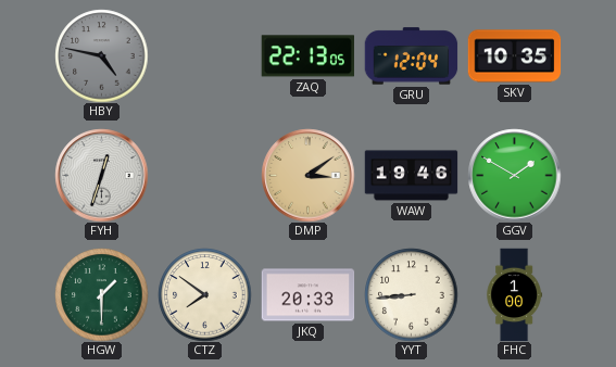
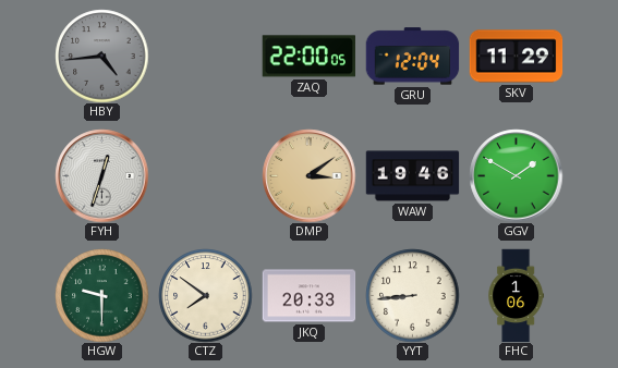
HBY: 4:47 -> 4:44 (101, 56)
ZAQ: 22:13 -> 22:00 (308, 57)
SKV: 10:35 -> 11:29 (516, 57)
HGW: 1:30 -> 9:30 (101, 295)
FHC: 1:00 -> 1:06 (517, 295)
